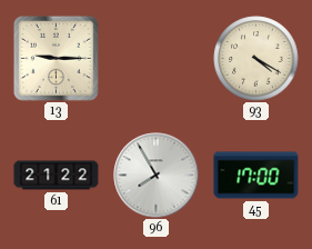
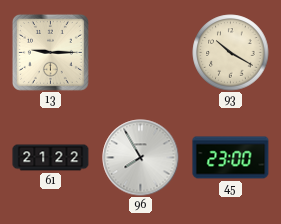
93: 4:20 -> 10:20 (231, 53)
45: 17:00 -> 23:00 (231, 158)
